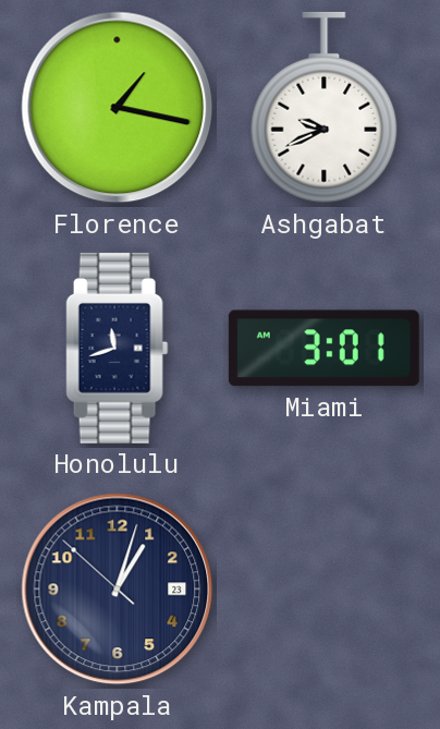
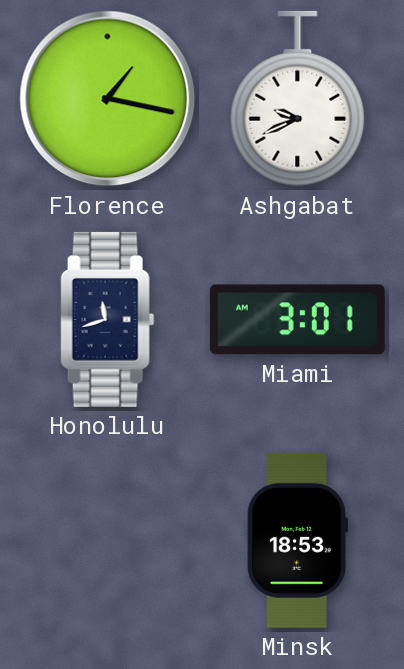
Kampala: 1:02 -> none (118, 590)
Minsk: none -> 18:53 (297, 540)
